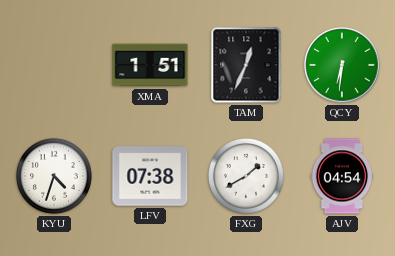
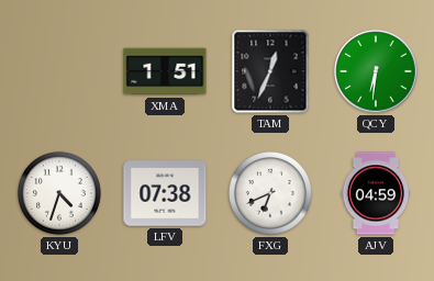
FXG: 1:40 -> 6:41 (270, 193)
AJV: 04:54 -> 04:59 (376, 193)
